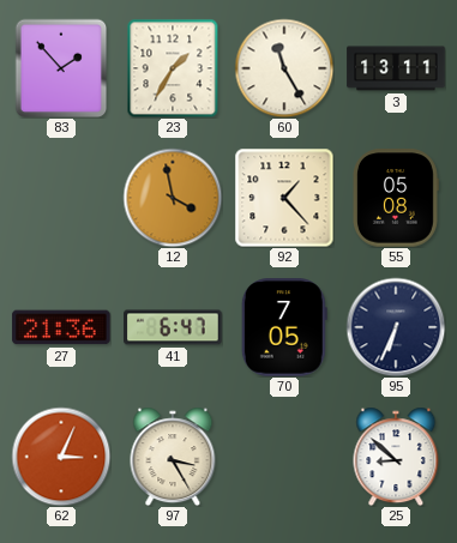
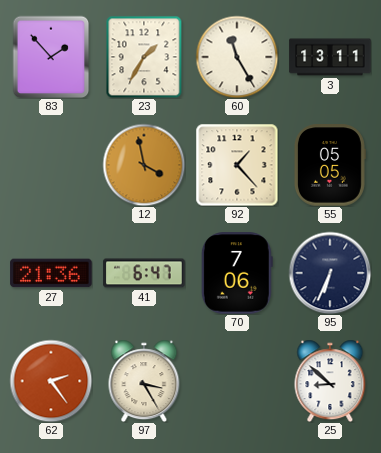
55: 05:08 -> 05:05 (329, 165)
70: 7:05 -> 7:06 (237, 273)
62: 3:04 -> 2:24 (51, 381)
